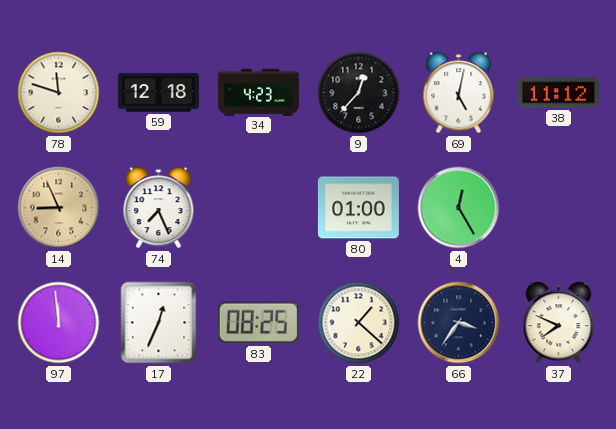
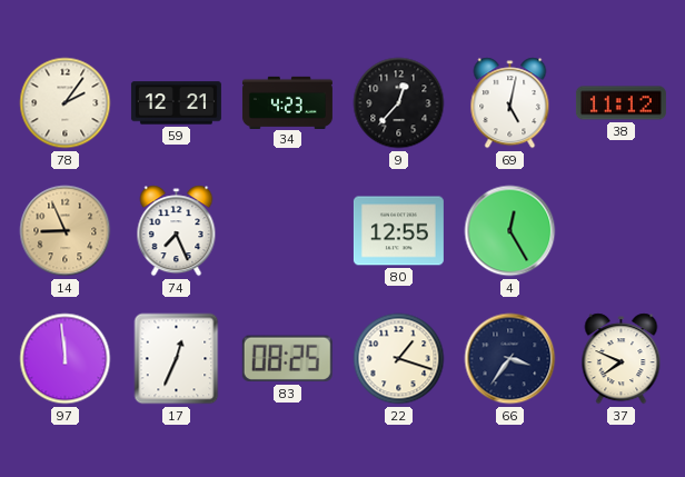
78: 11:48 -> 2:06 (66, 103)
59: 12:18 -> 12:21 (176, 103)
80: 01:00 -> 12:55 (398, 231)
22: 1:22 -> 1:18 (399, 359)
